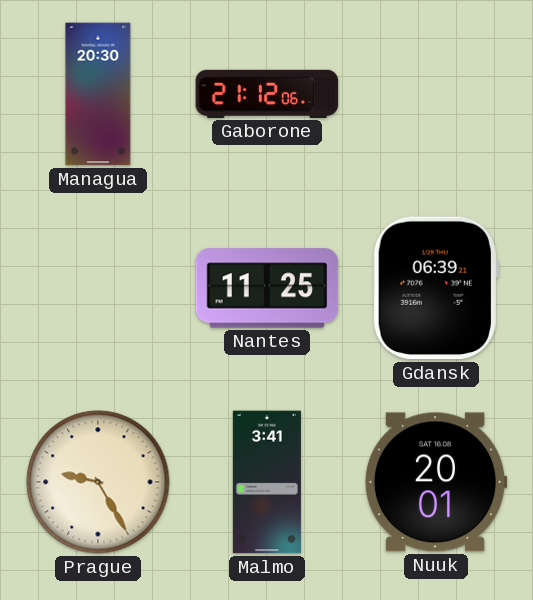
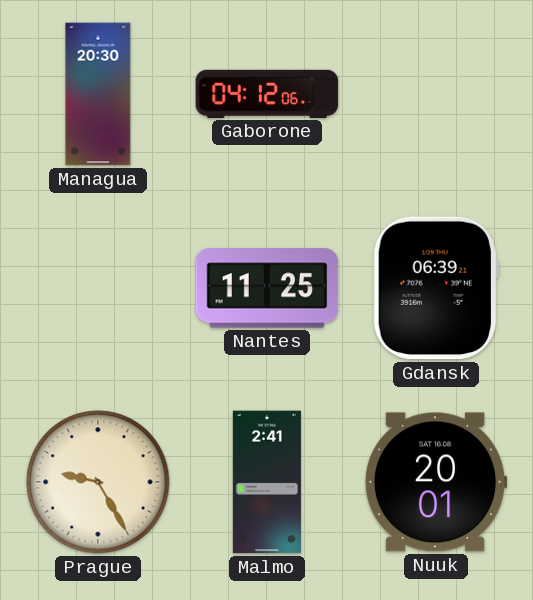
Gaborone: 21:12 -> 04:12 (267, 94)
Malmo: 3:41 -> 2:41 (267, 482)
